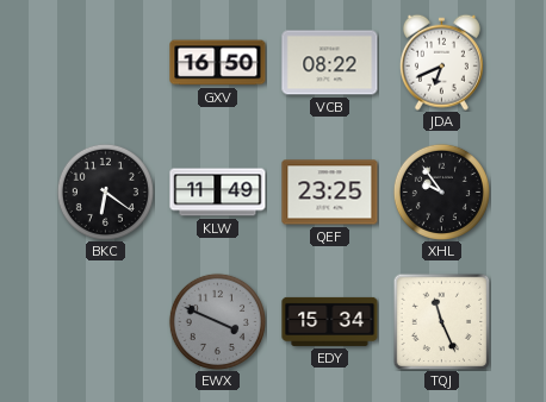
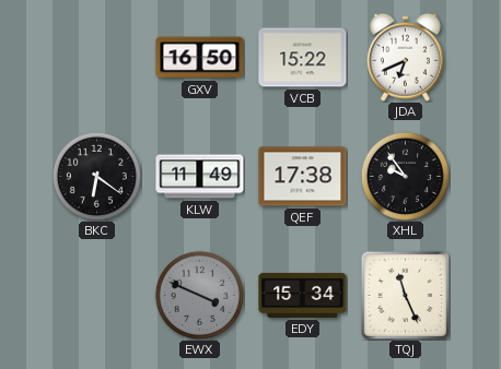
VCB: 08:22 -> 15:22 (303, 58)
QEF: 23:25 -> 17:38 (303, 177)
